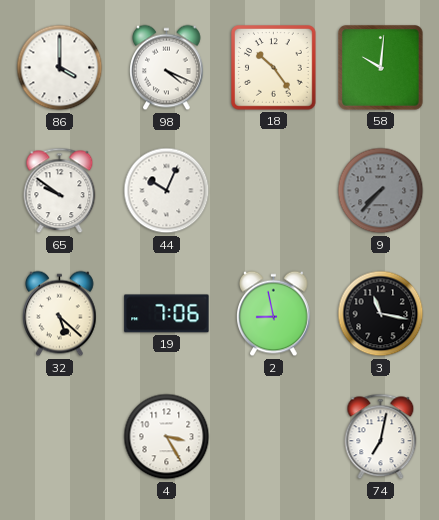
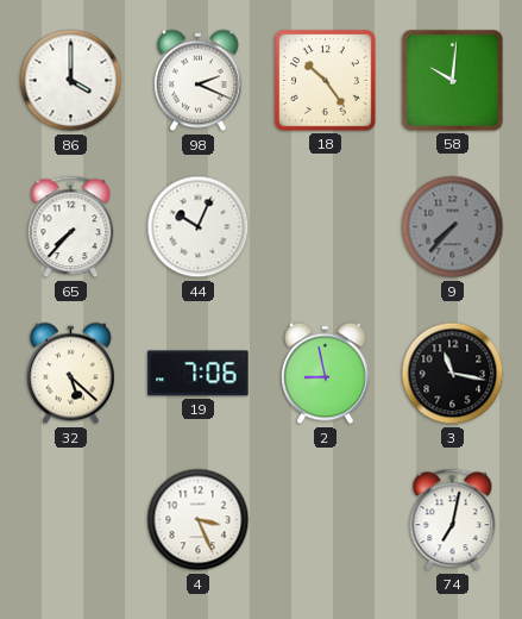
98: 4:19 -> 2:19 (199, 81)
65: 9:51 -> 7:37 (71, 227)
4: 3:25 -> 3:26 (199, 520)
